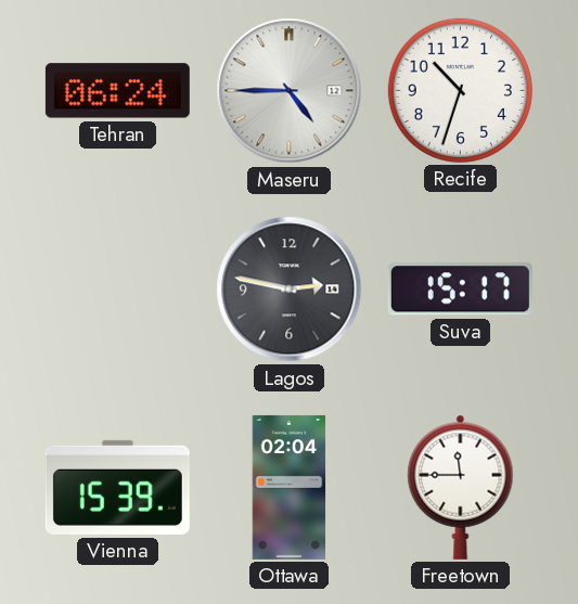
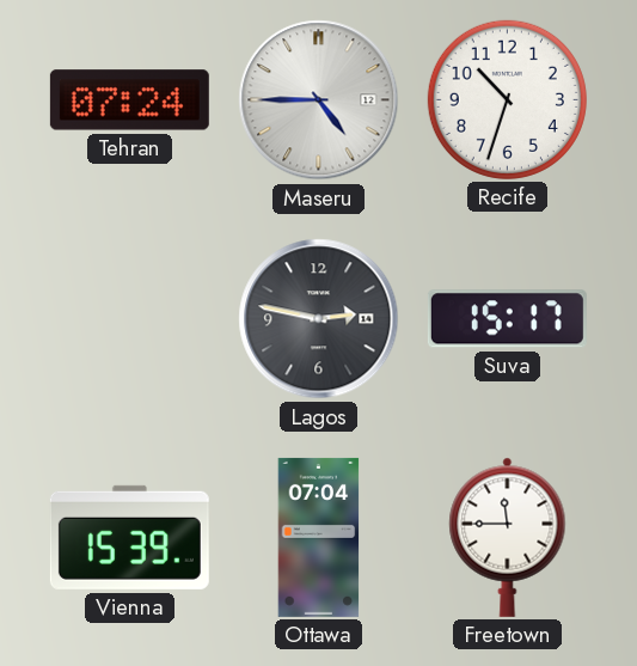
Tehran: 06:24 -> 07:24 (129, 100)
Ottawa: 02:04 -> 07:04 (319, 537)
